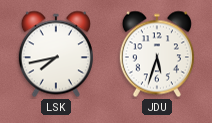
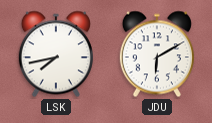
JDU: 5:33 -> 6:10 (157, 54)
